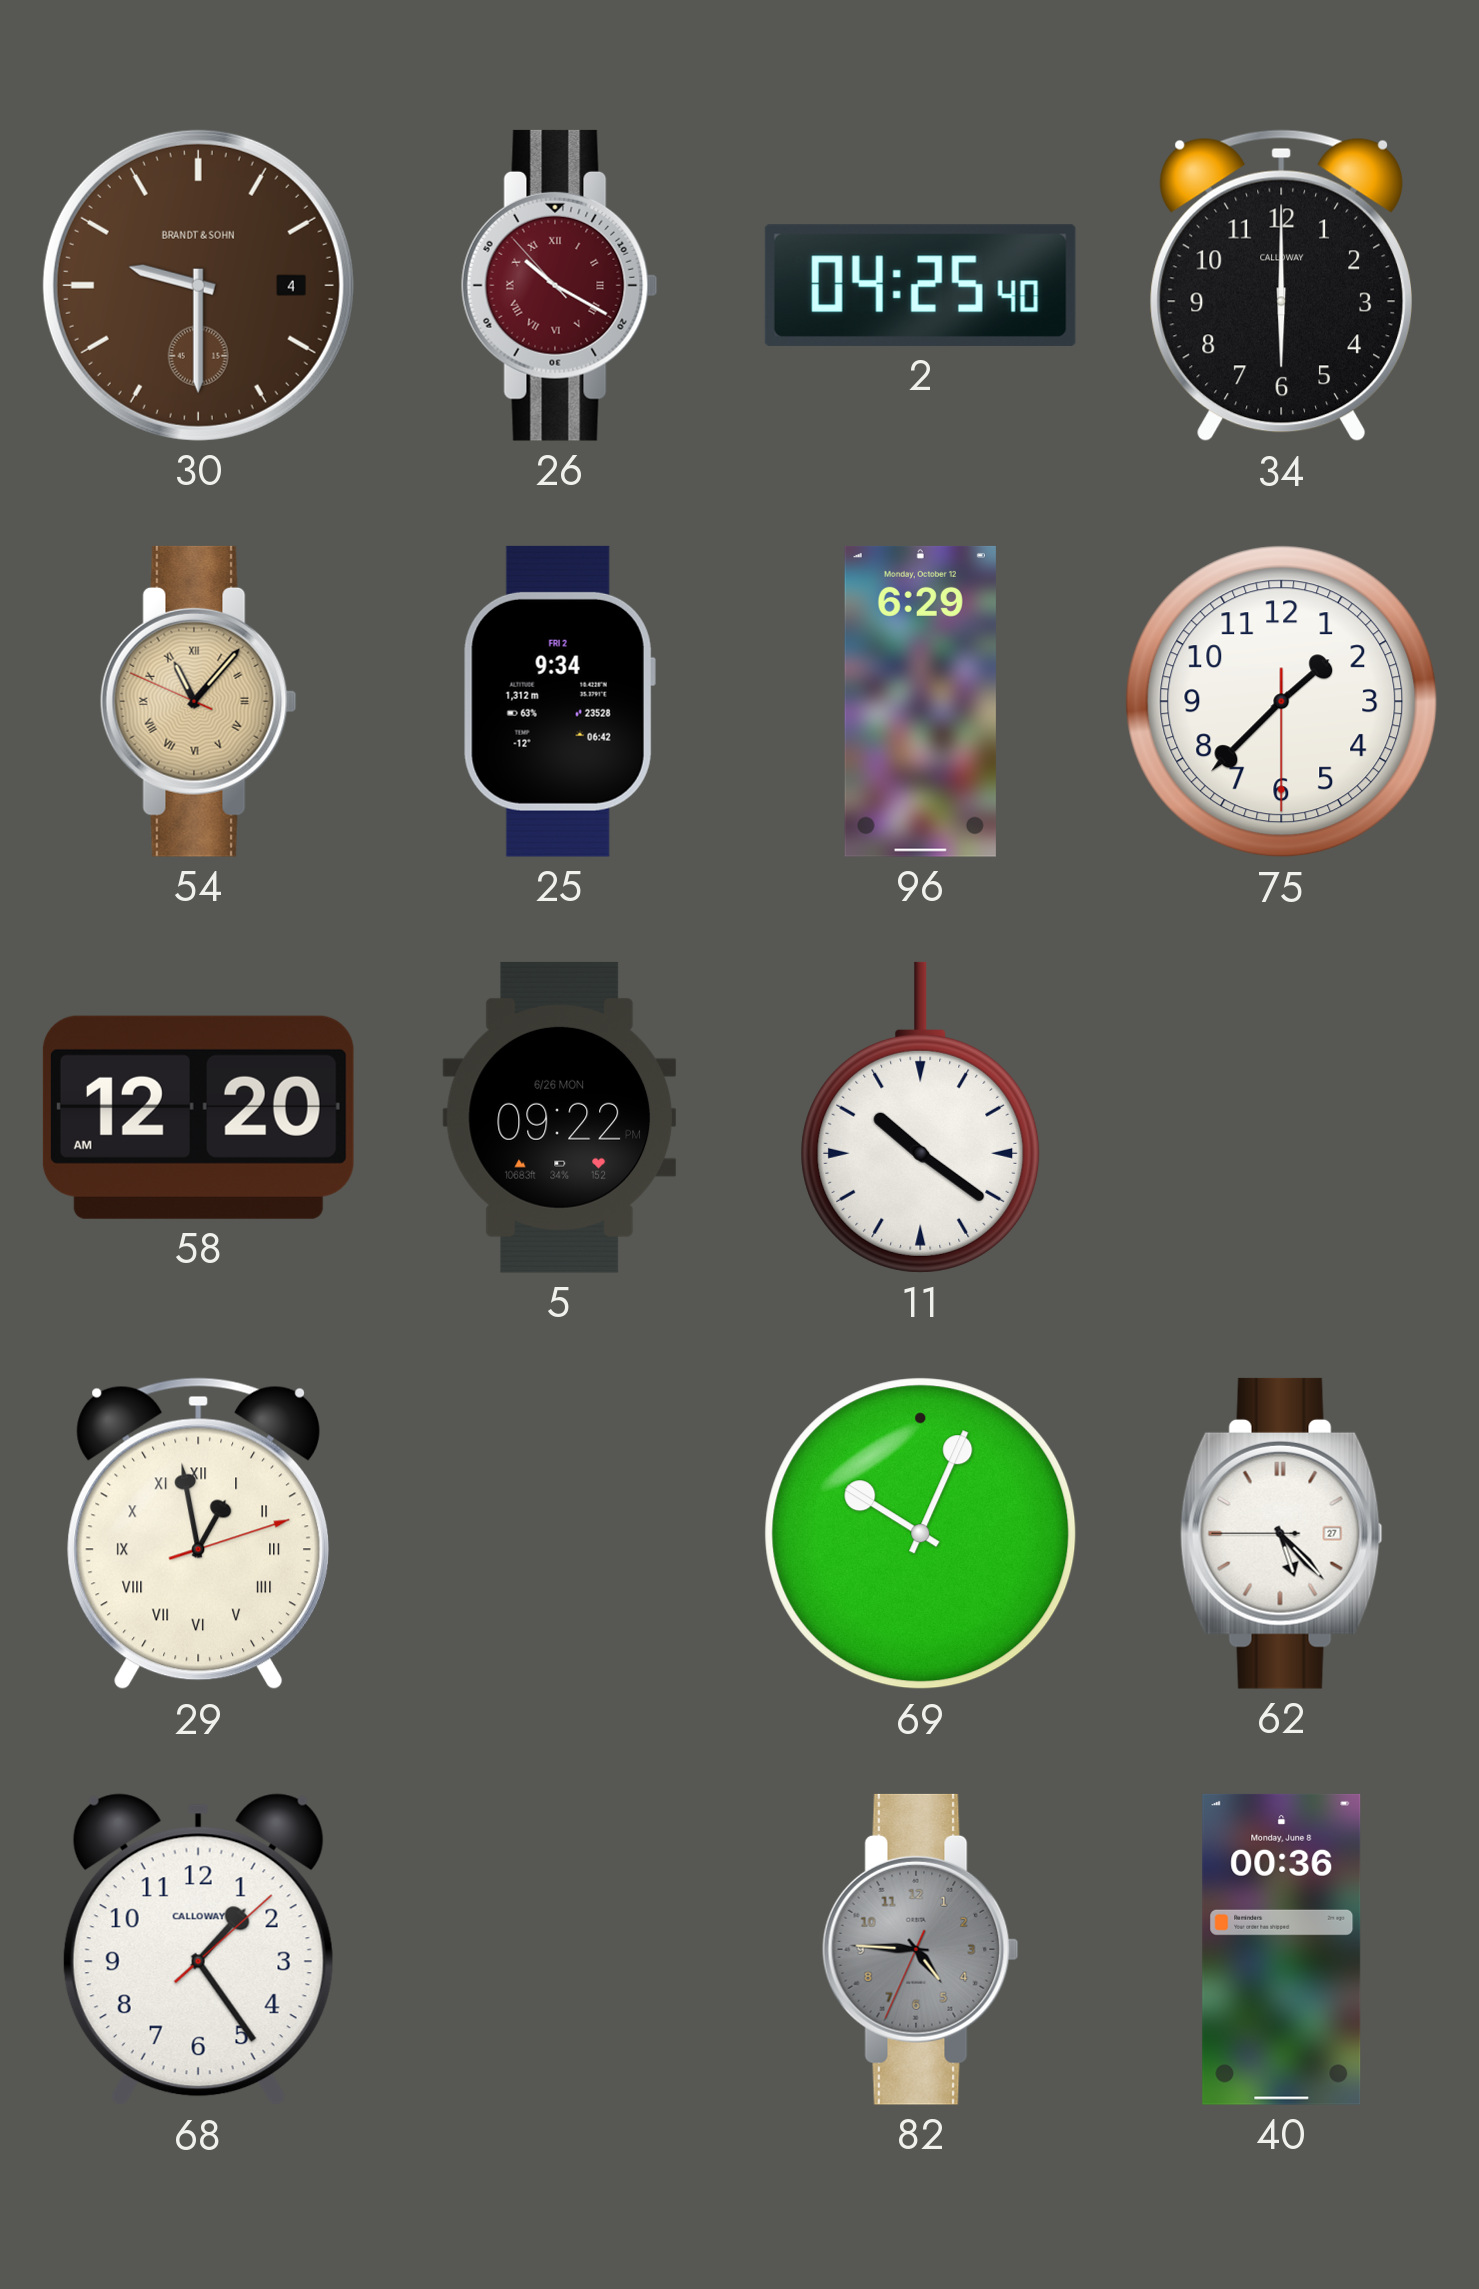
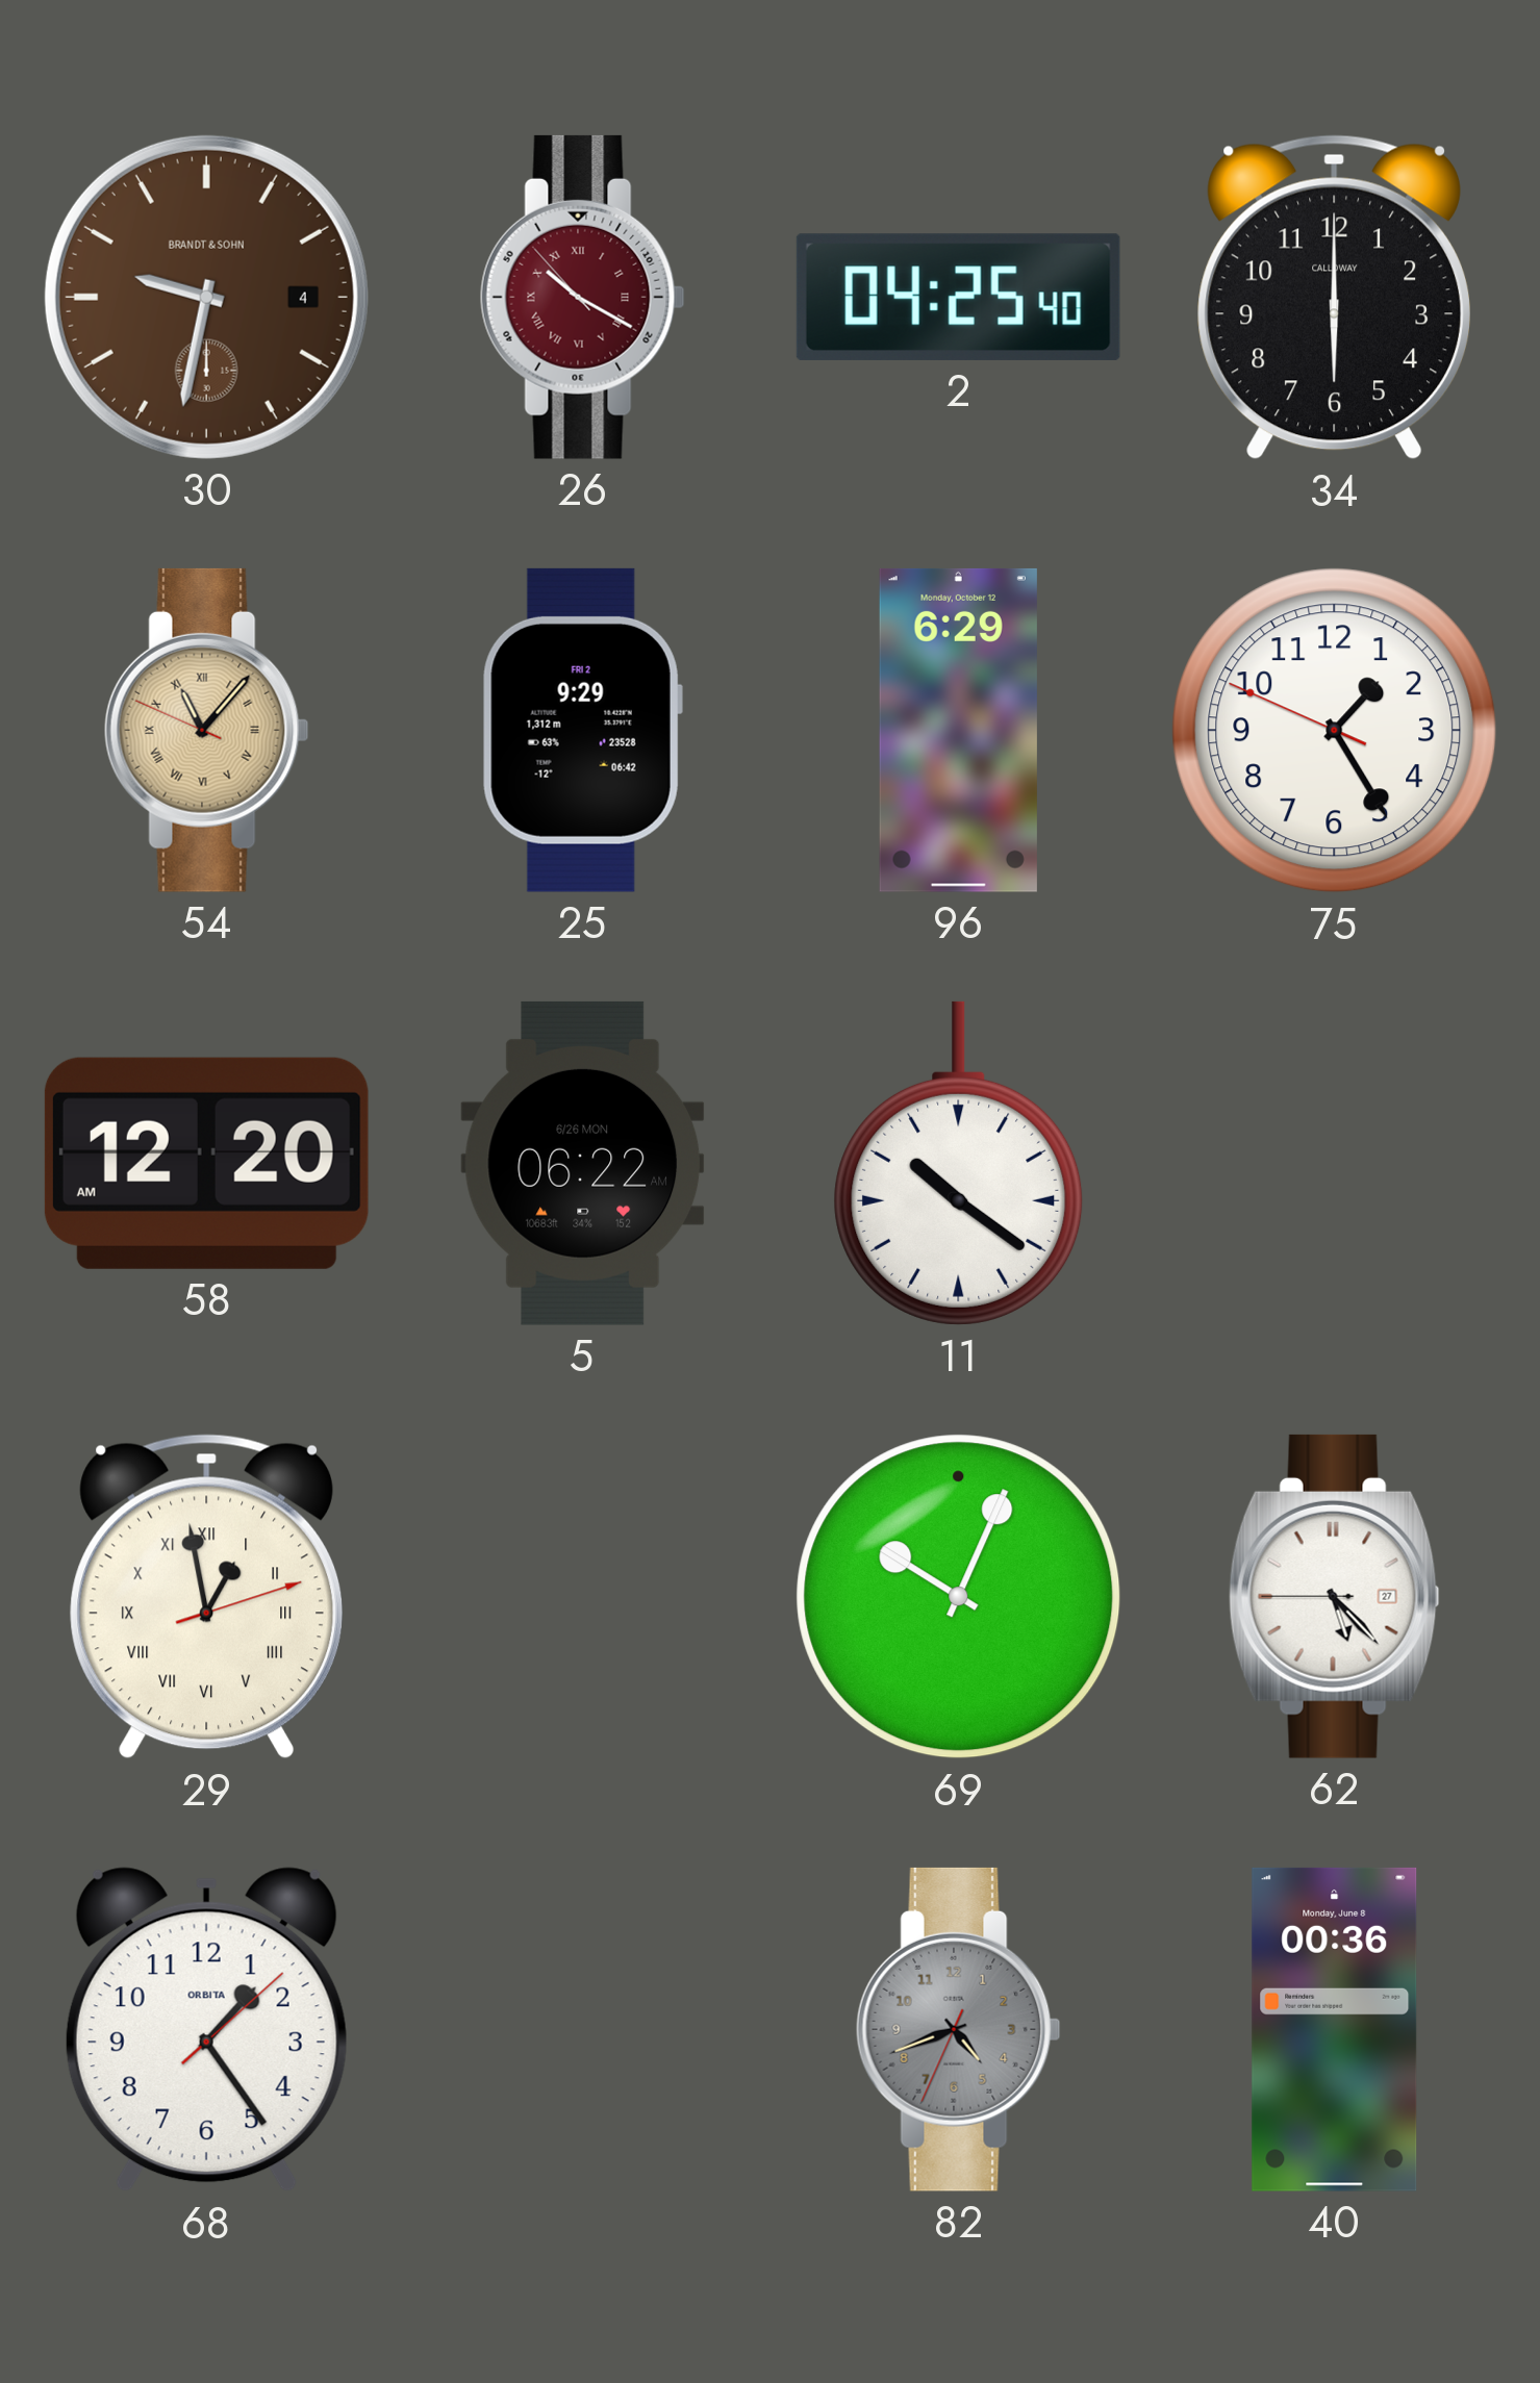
30: 9:30 -> 9:32 (206, 297)
25: 9:34 -> 9:29 (582, 730)
75: 1:37 -> 1:24 (1335, 731)
5: 09:22 -> 06:22 (583, 1163)
68 brand: CALLOWAY -> ORBITA (206, 2030)
82: 4:45 -> 4:41 (958, 2029)
